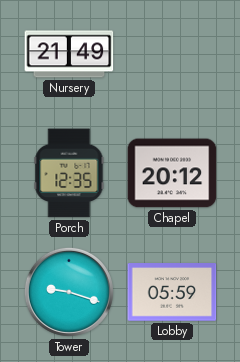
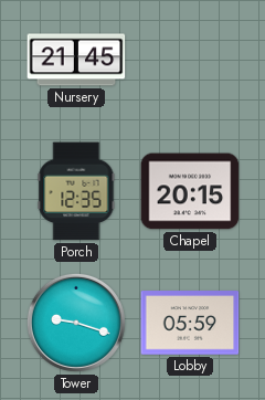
Nursery: 21:49 -> 21:45 (76, 60)
Chapel: 20:12 -> 20:15 (190, 191)
